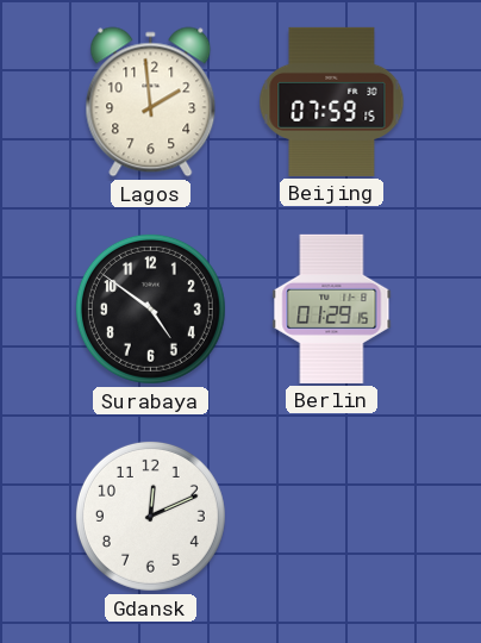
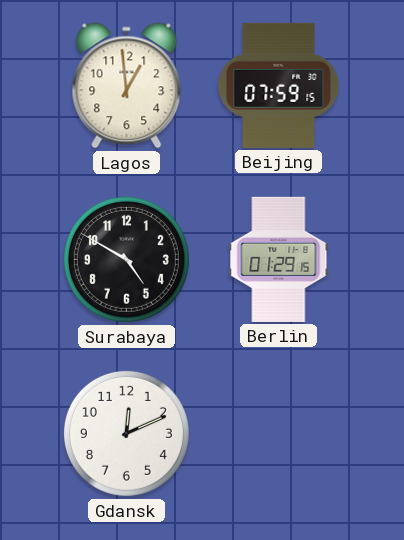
Lagos: 1:59 -> 12:59 (127, 86)
Surabaya: 4:51 -> 4:50 (126, 259)
